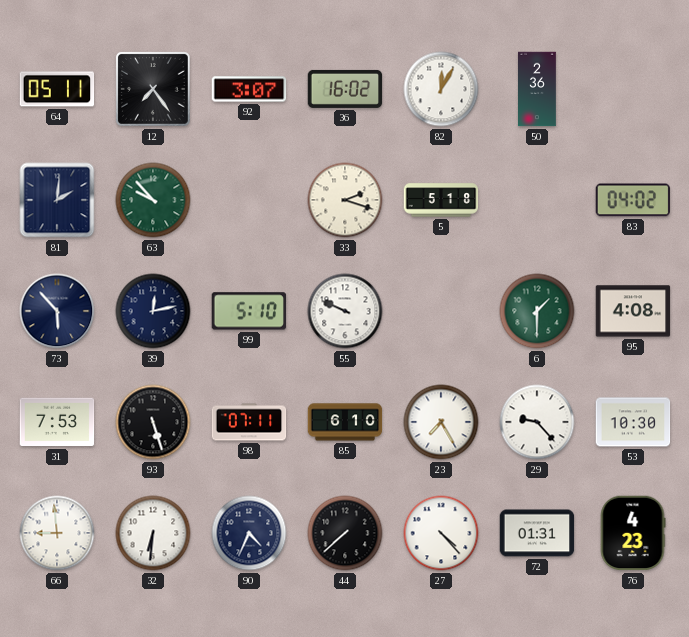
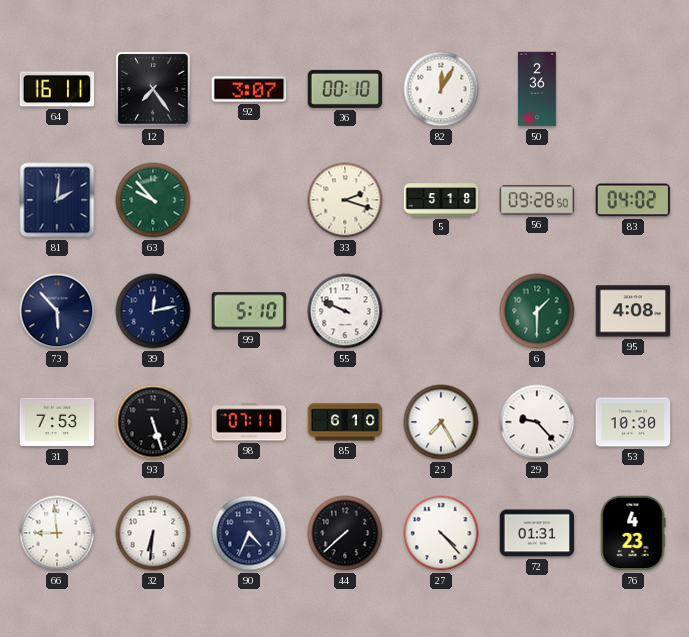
64: 05:11 -> 16:11 (57, 89)
36: 16:02 -> 00:10 (345, 89)
56: none -> 09:28 (537, 200)
